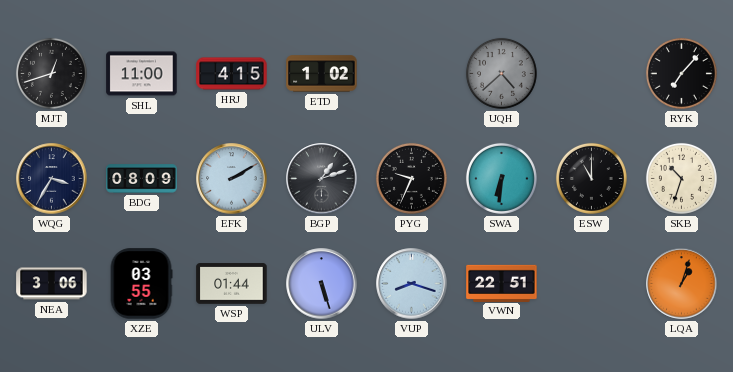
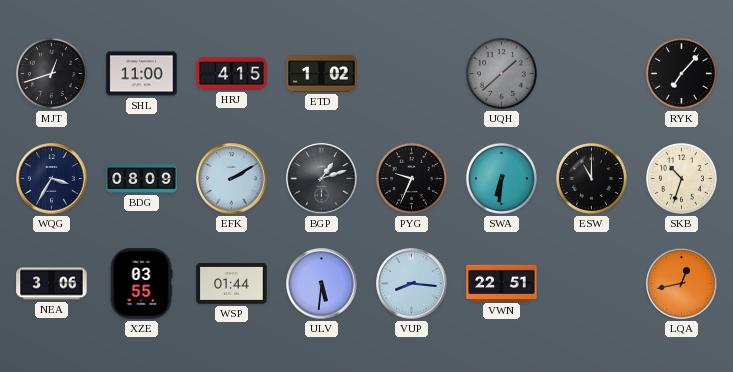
UQH: 4:38 -> 1:38 (501, 73)
ULV: 5:27 -> 5:31 (322, 284)
VUP: 8:18 -> 8:16 (412, 284)
LQA: 1:03 -> 12:43 (682, 284)
